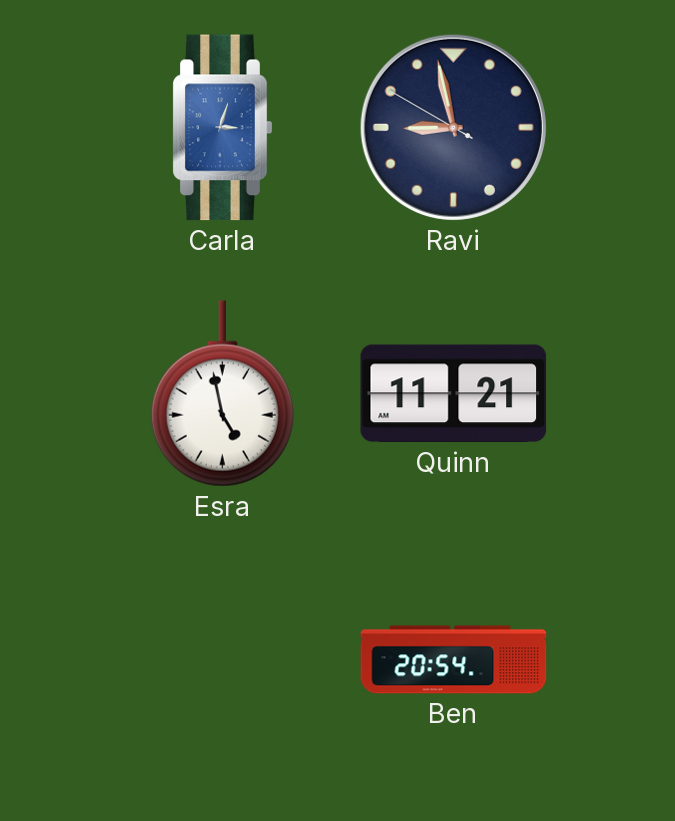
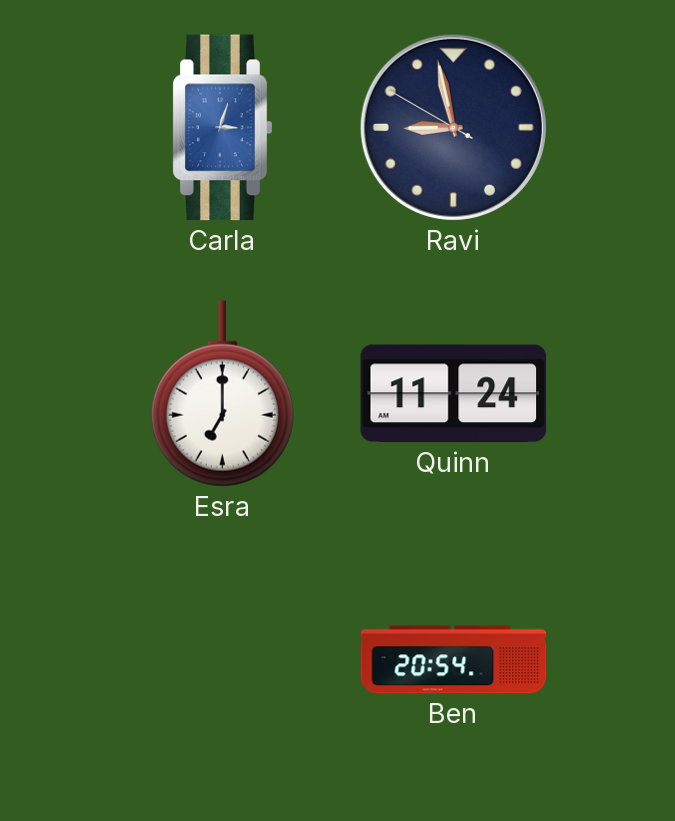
Esra: 4:58 -> 7:00 (222, 394)
Quinn: 11:21 -> 11:24 (454, 394)
